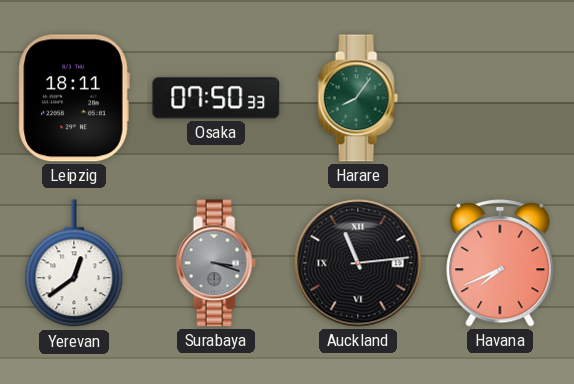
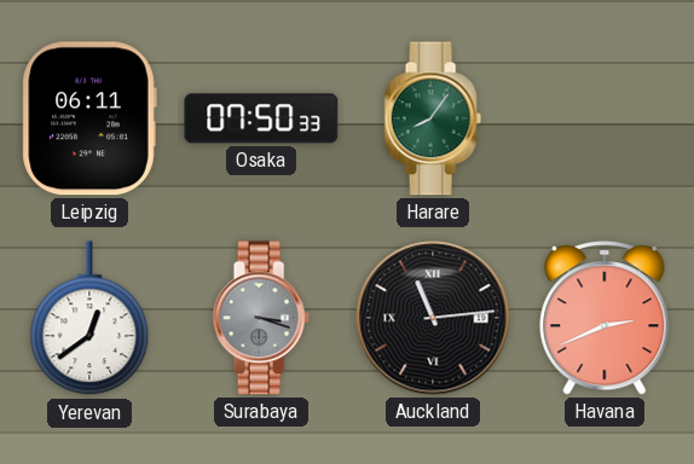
Leipzig: 18:11 -> 06:11 (89, 118)
Havana: 7:41 -> 2:41 (605, 318)
